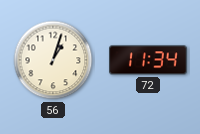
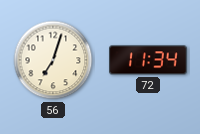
56: 1:03 -> 7:03 (53, 60)
